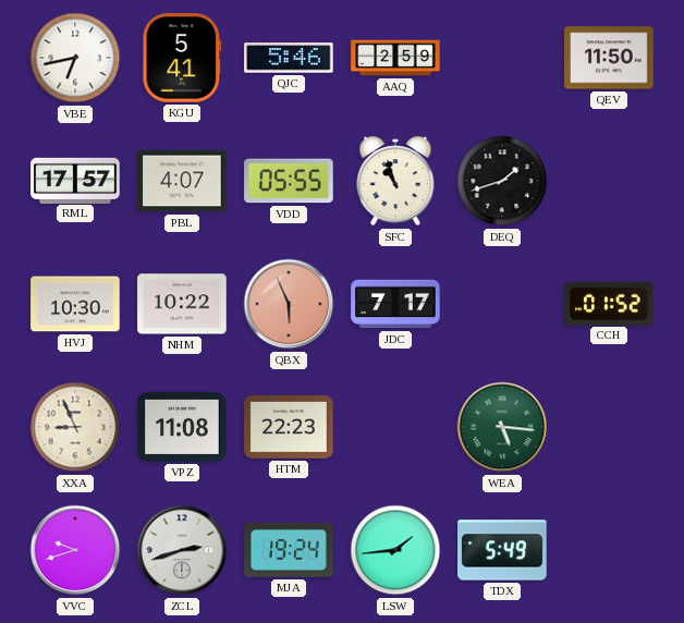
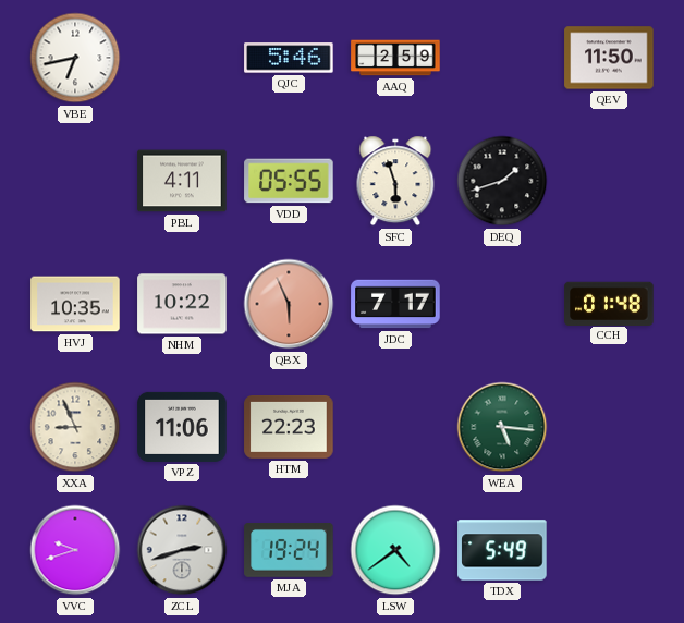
KGU: 5:41 -> none (182, 58)
RML: 17:57 -> none (75, 180)
PBL: 4:07 -> 4:11 (182, 181)
SFC: 10:57 -> 5:57 (395, 181)
HVJ: 10:30 -> 10:35 (75, 304)
CCH: 01:52 -> 01:48 (609, 303)
VPZ: 11:08 -> 11:06 (182, 427)
LSW: 1:44 -> 4:39 (395, 550)
